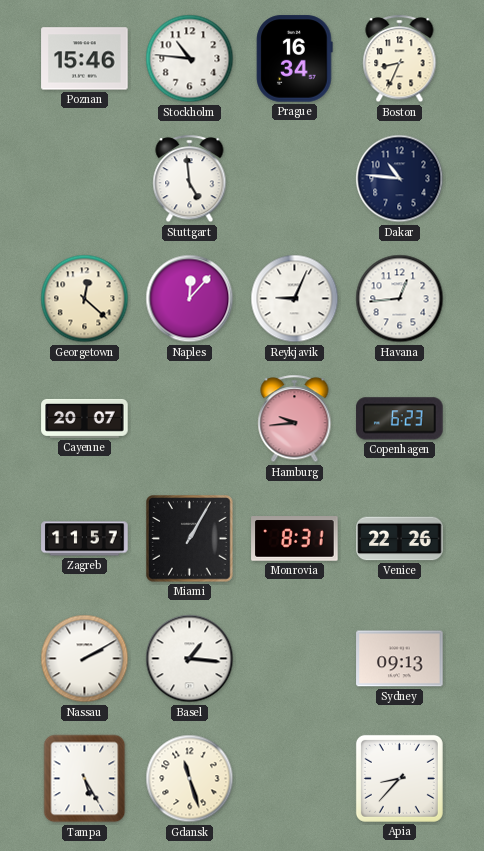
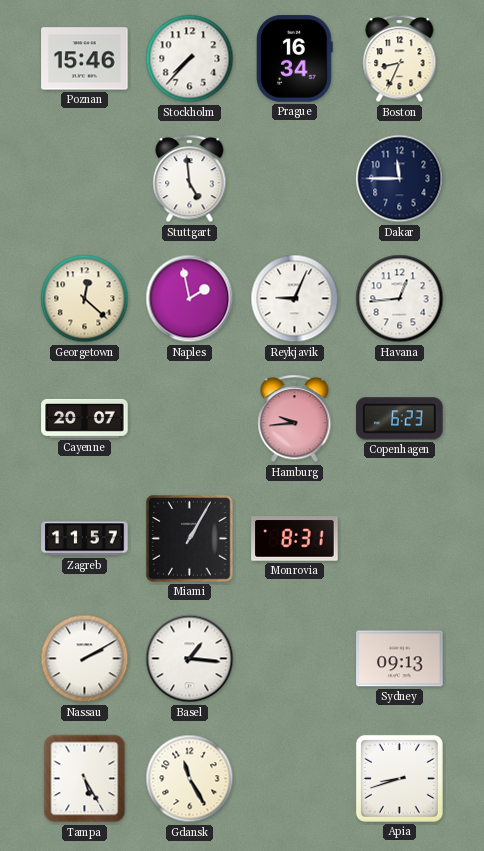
Stockholm: 10:46 -> 7:37 (190, 59)
Dakar: 10:46 -> 11:45 (400, 179)
Naples: 12:07 -> 1:58 (190, 299)
Venice: 22:26 -> none (400, 539)
Gdansk: 11:27 -> 11:25 (190, 779)
Apia: 8:37 -> 8:42 (399, 778)
